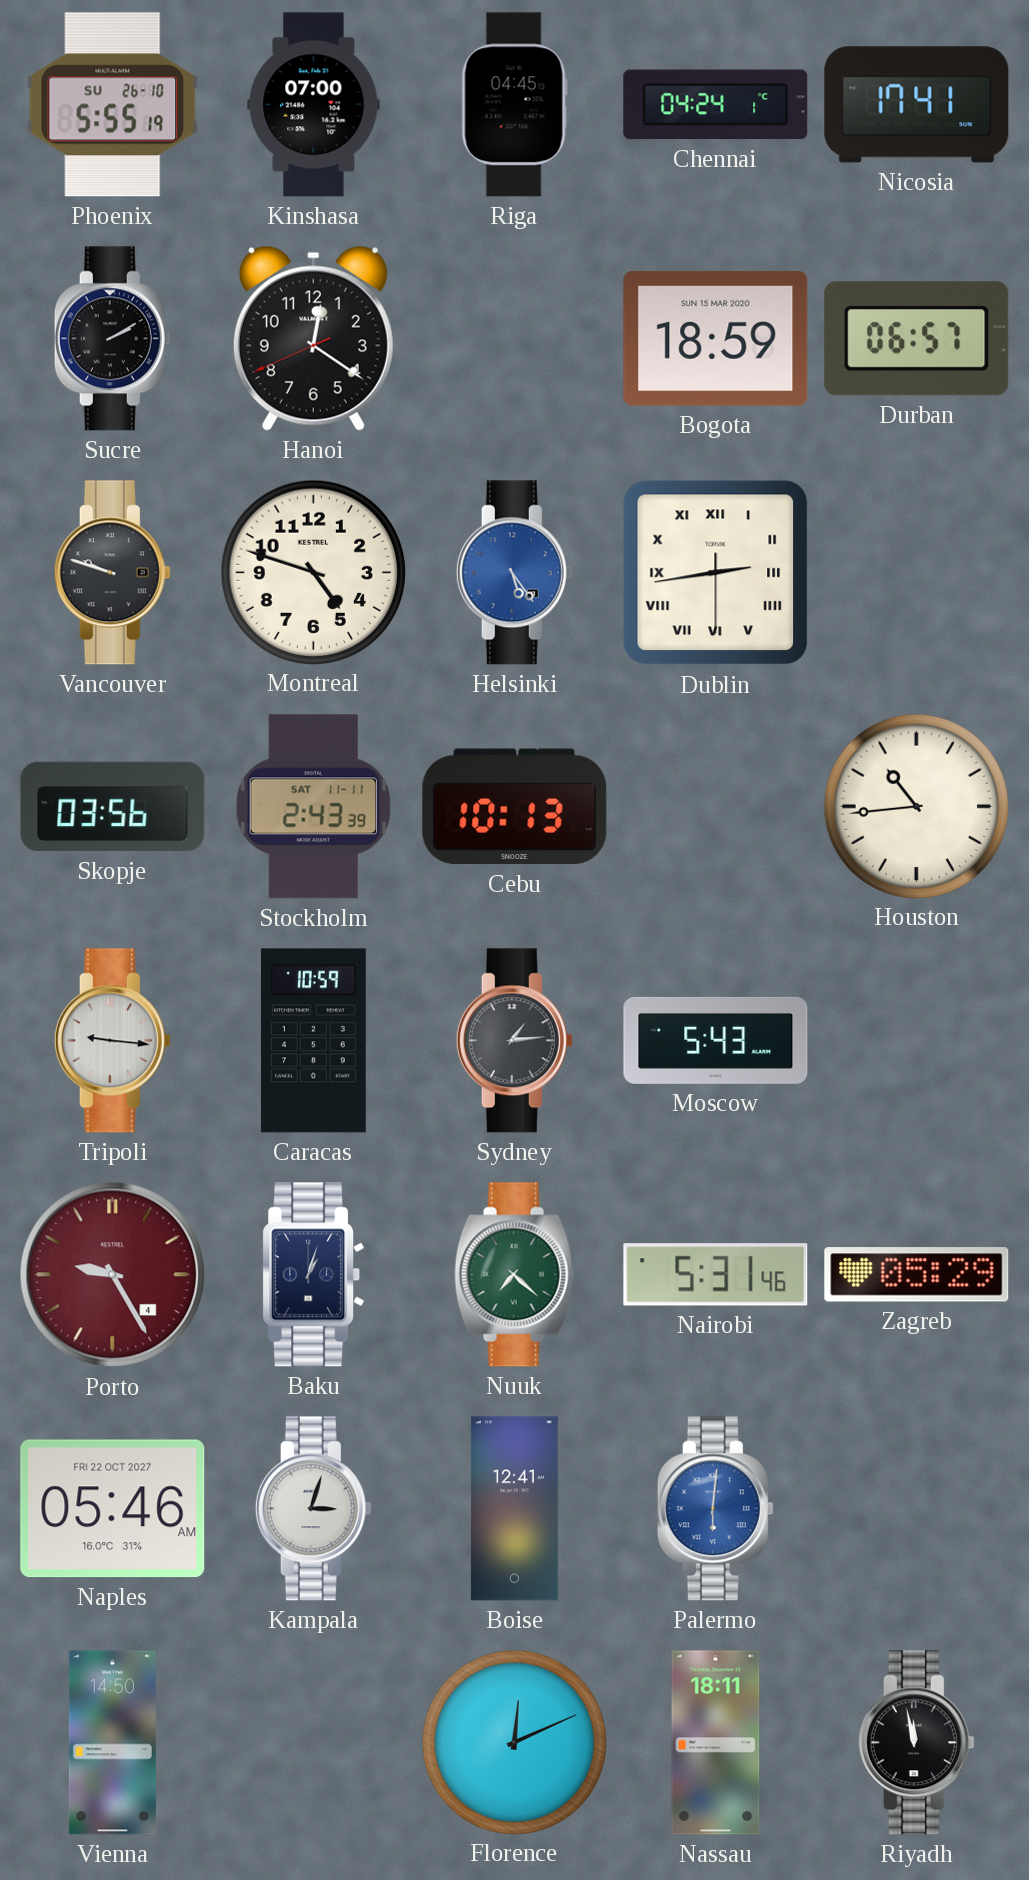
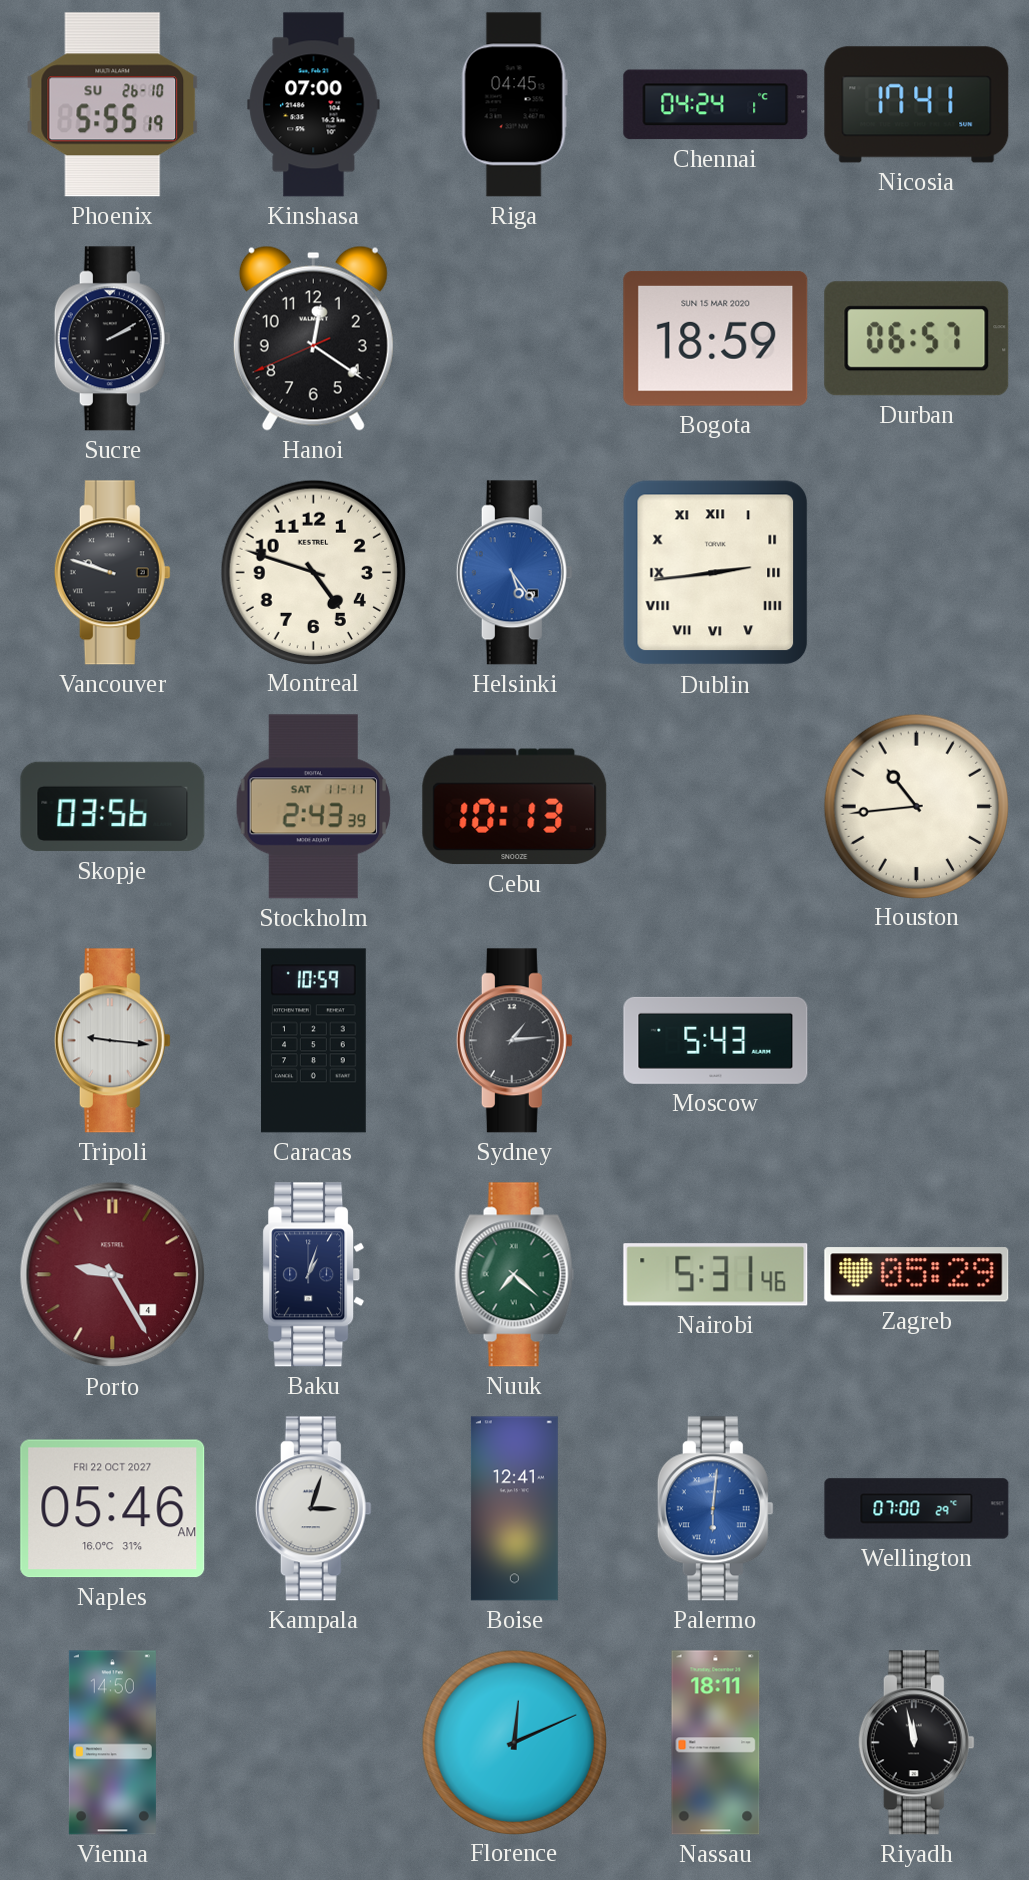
Dublin: 2:43:30 -> 2:43:44 (716, 573)
Wellington: none -> 07:00 (917, 1509)
